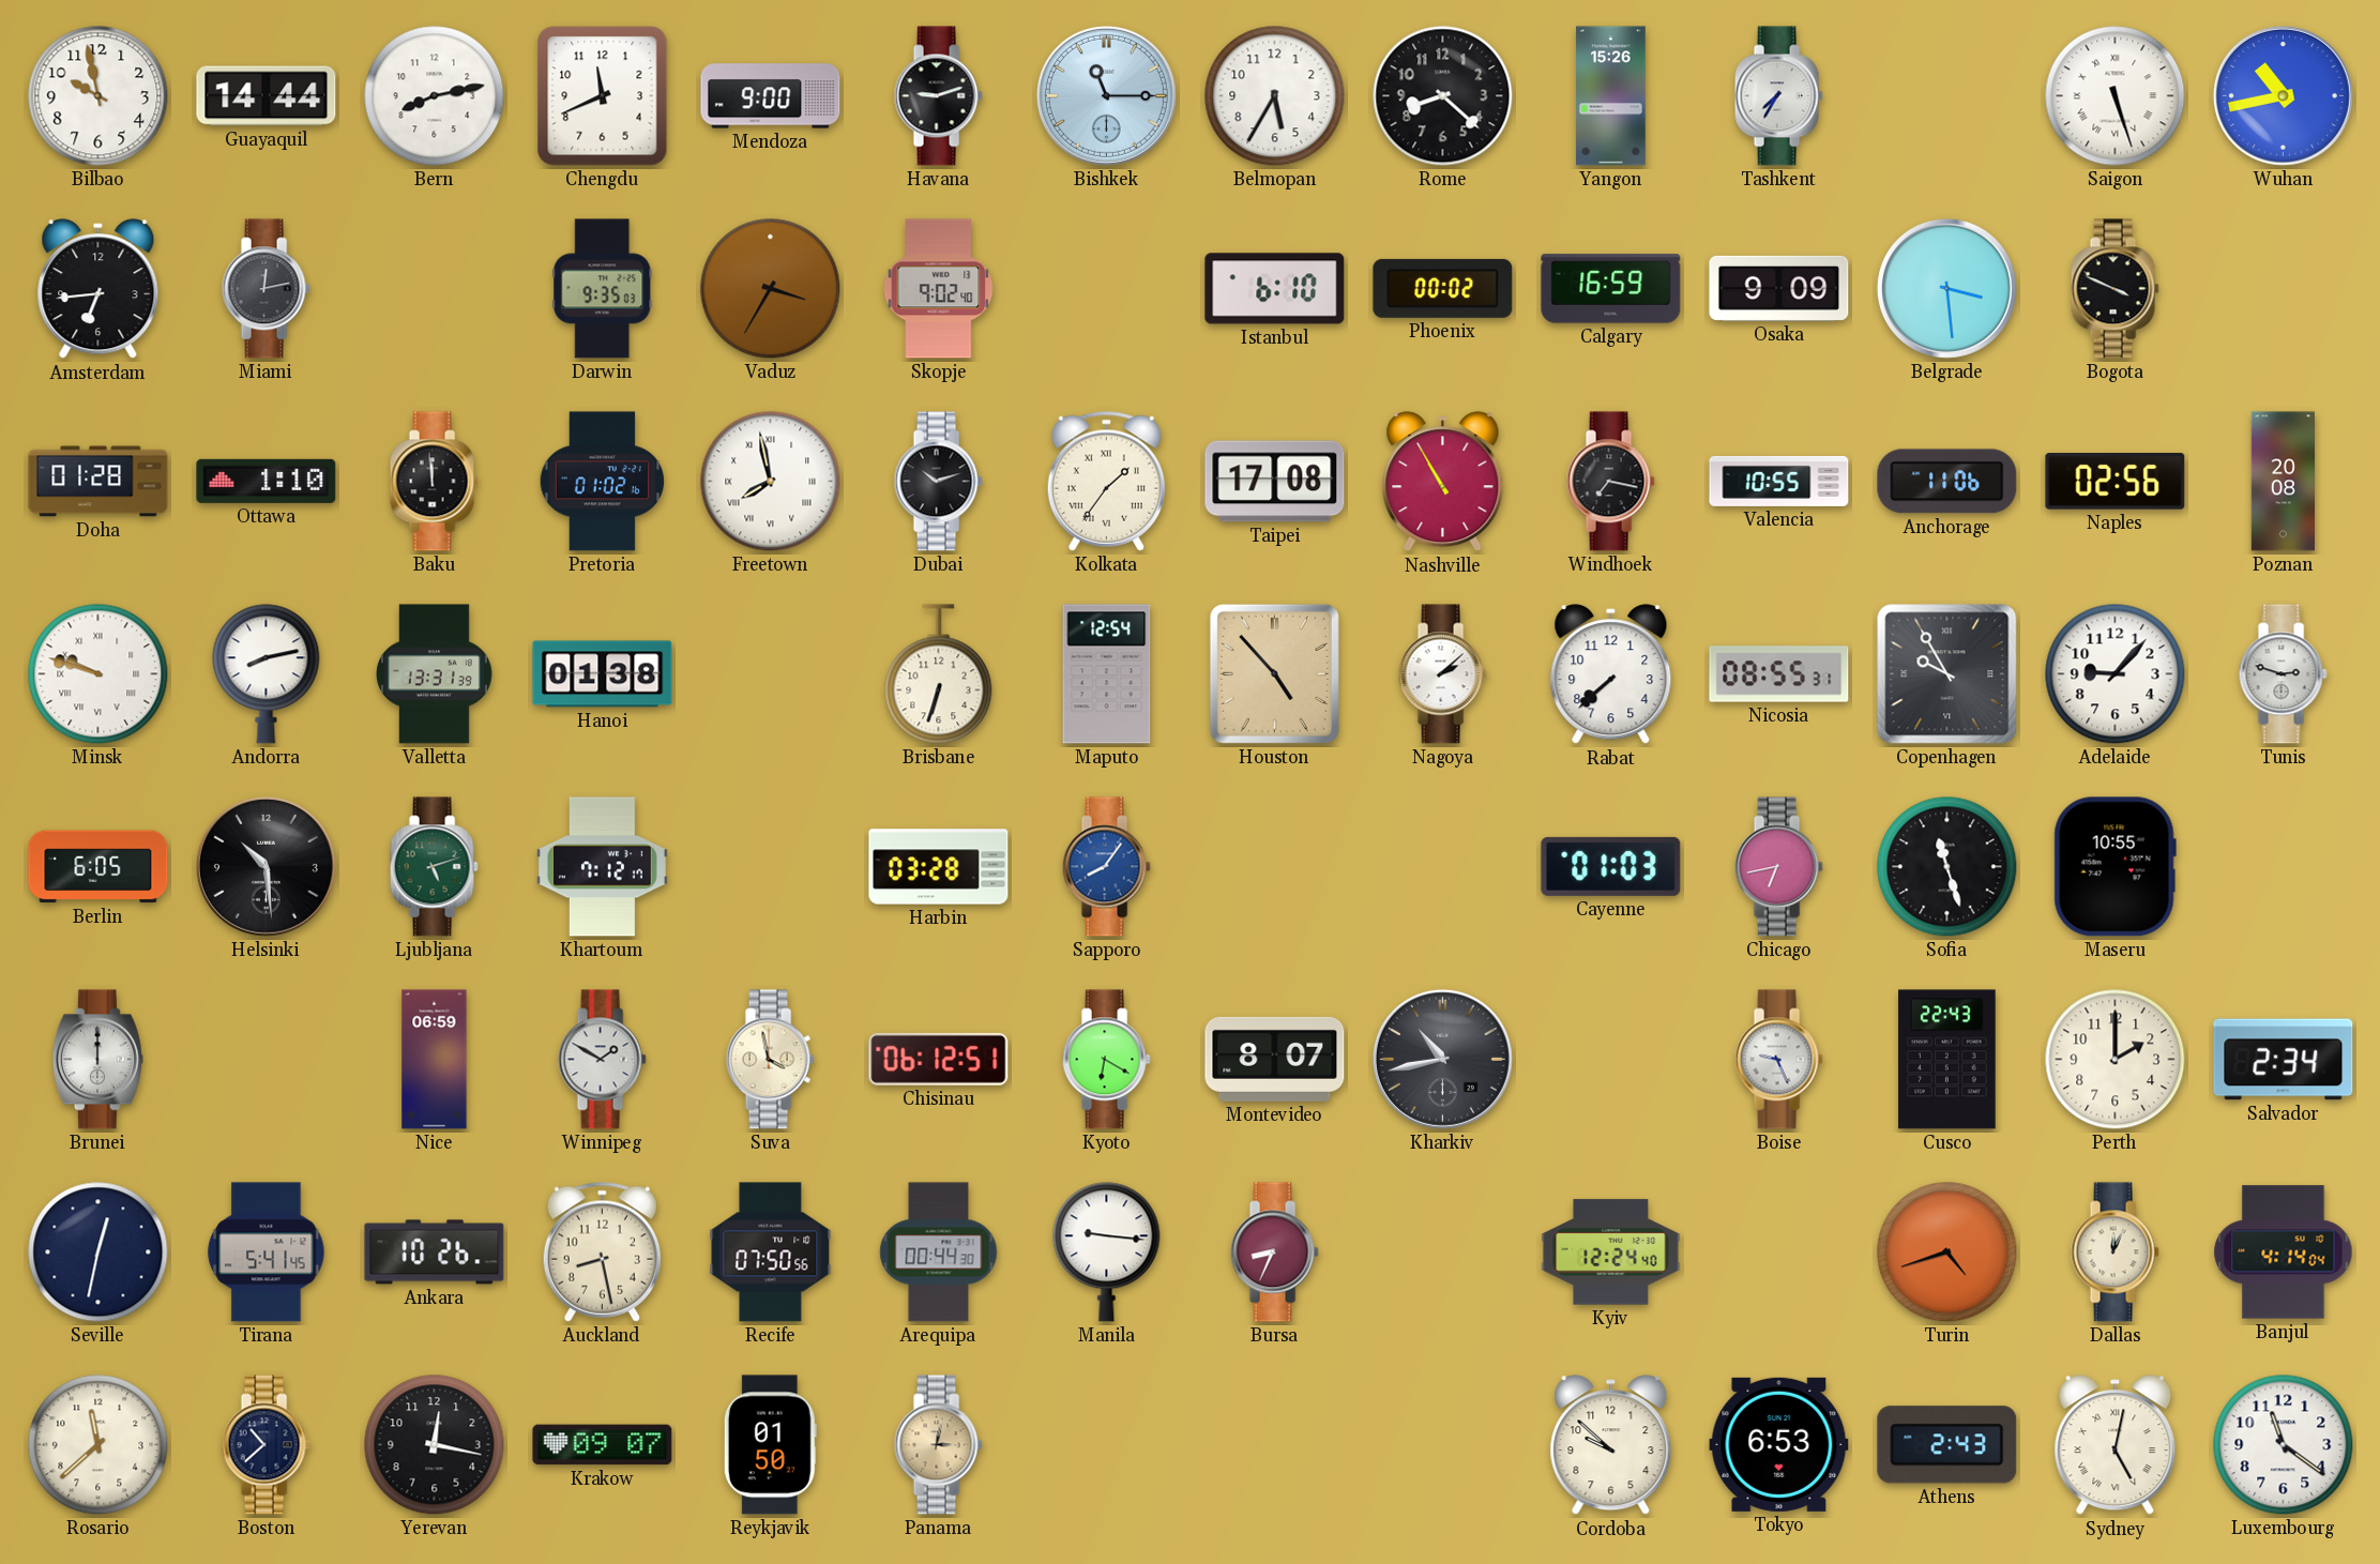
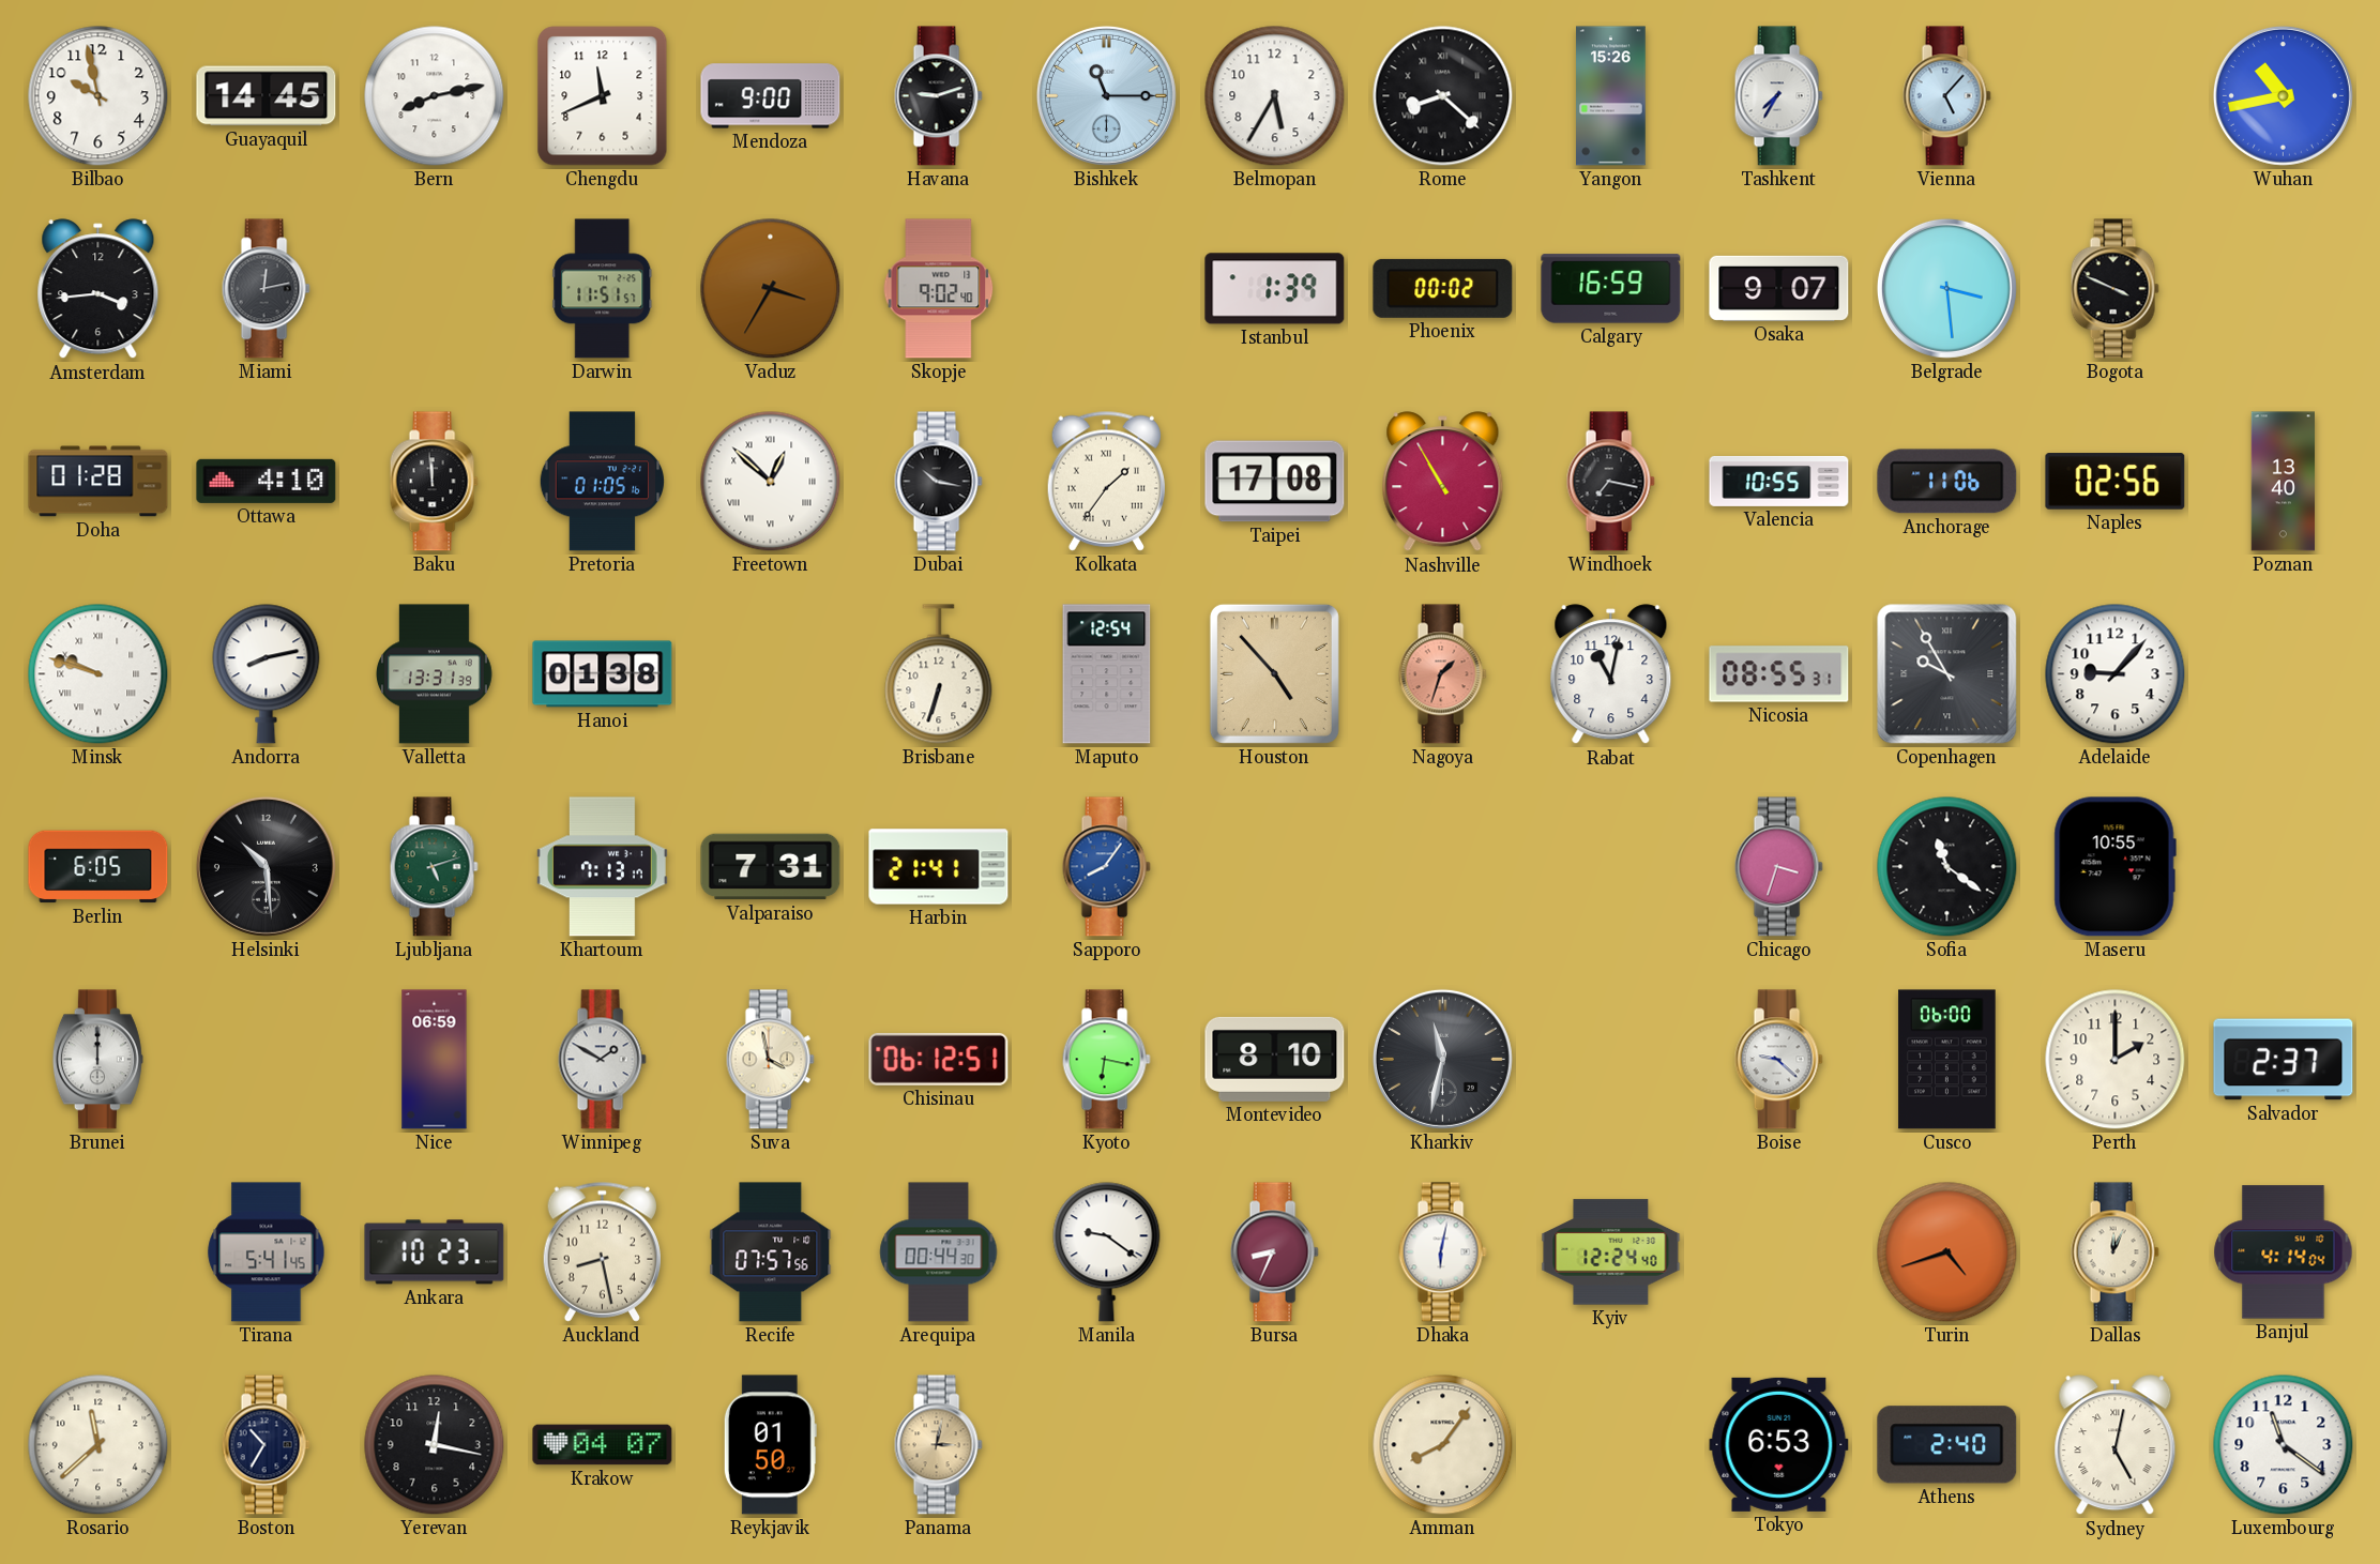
Guayaquil: 14:44 -> 14:45 (267, 96)
Rome numerals: Arabic -> Roman (1443, 96)
Vienna: none -> 5:07 (1946, 96)
Saigon: 5:27 -> none (2116, 96)
Amsterdam: 6:44 -> 3:44 (98, 289)
Darwin: 9:35 -> 11:51 (603, 289)
Istanbul: 6:10 -> 1:39 (1275, 289)
Osaka: 9:09 -> 9:07 (1779, 288)
Ottawa: 1:10 -> 4:10 (267, 481)
Pretoria: 01:02 -> 01:05 (602, 482)
Freetown: 7:58 -> 12:52 (771, 482)
Dubai: 10:12 -> 10:17 (938, 482)
Poznan: 20:08 -> 13:40 (2284, 482)
Nagoya: 2:08 -> 1:33 (1442, 674)
Nagoya dial: white -> salmon (1442, 674)
Rabat: 7:38 -> 11:02 (1611, 674)
Tunis: 2:48 -> none (2283, 674)
Khartoum: 7:12 -> 7:13 (602, 867)
Valparaiso: none -> 7:31 (771, 867)
Harbin: 03:28 -> 21:41 (939, 867)
Cayenne: 01:03 -> none (1611, 866)
Chicago: 6:43 -> 3:33 (1778, 867)
Sofia: 11:27 -> 11:21 (1947, 867)
Kyoto: 6:20 -> 6:17 (1106, 1060)
Montevideo: 8:07 -> 8:10 (1275, 1059)
Kharkiv: 10:43 -> 11:32 (1442, 1059)
Boise: 9:26 -> 9:22 (1778, 1060)
Cusco: 22:43 -> 06:00 (1947, 1060)
Salvador: 2:34 -> 2:37 (2284, 1060)
Seville: 12:32 -> none (98, 1252)
Ankara: 10:26 -> 10:23 (435, 1252)
Recife: 07:50 -> 07:57 (771, 1252)
Manila: 9:16 -> 9:21 (1107, 1252)
Dhaka: none -> 6:02 (1442, 1252)
Boston: 10:38 -> 10:35 (266, 1445)
Krakow: 09:07 -> 04:07 (603, 1445)
Amman: none -> 8:06 (1443, 1445)
Cordoba: 9:52 -> none (1611, 1445)
Athens: 2:43 -> 2:40 (1947, 1445)
